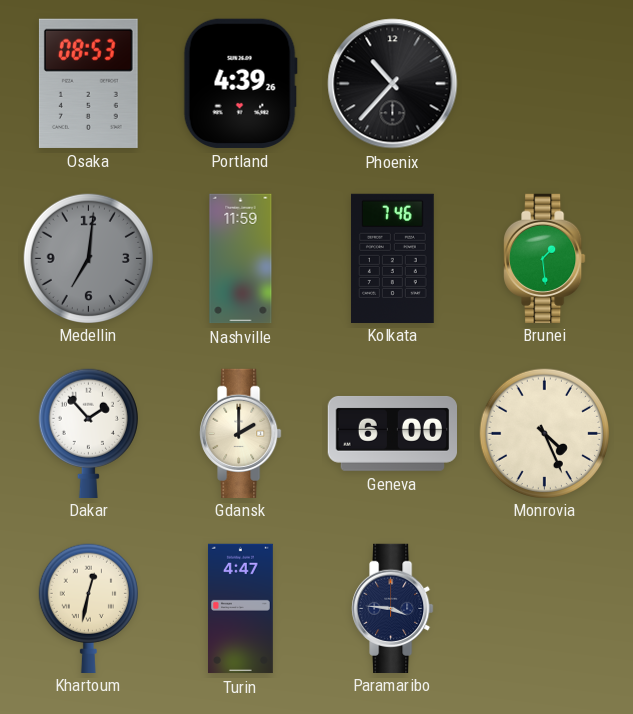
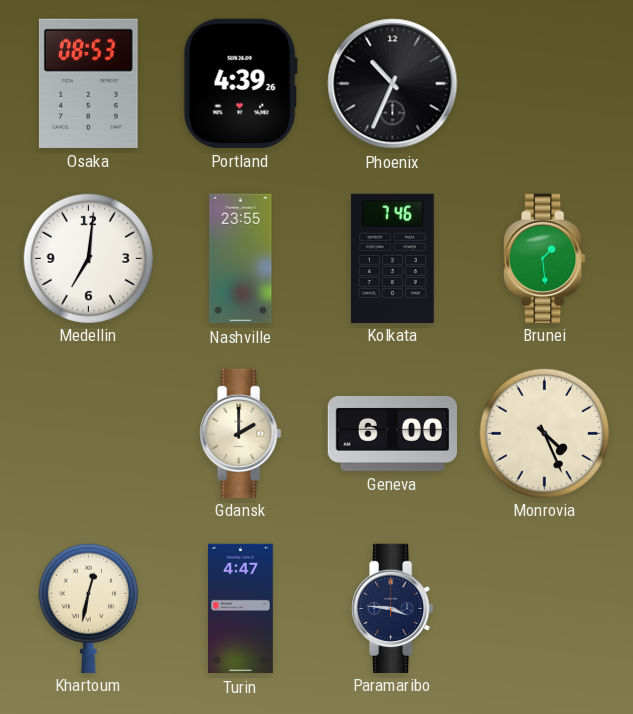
Phoenix: 10:37 -> 10:34 (393, 84)
Medellin dial: grey -> white (88, 258)
Nashville: 11:59 -> 23:55 (241, 259)
Dakar: 1:53 -> none (88, 433)
